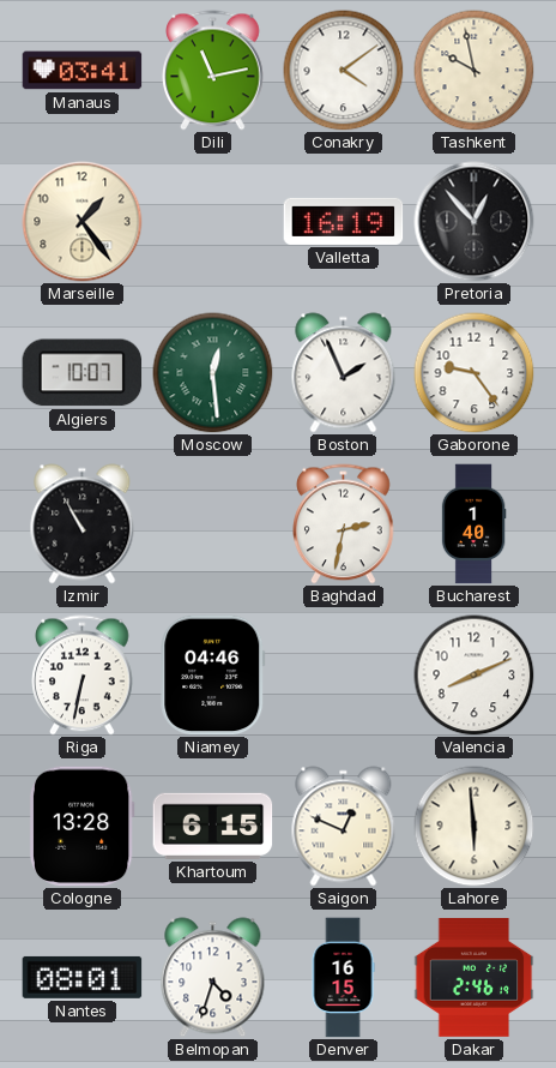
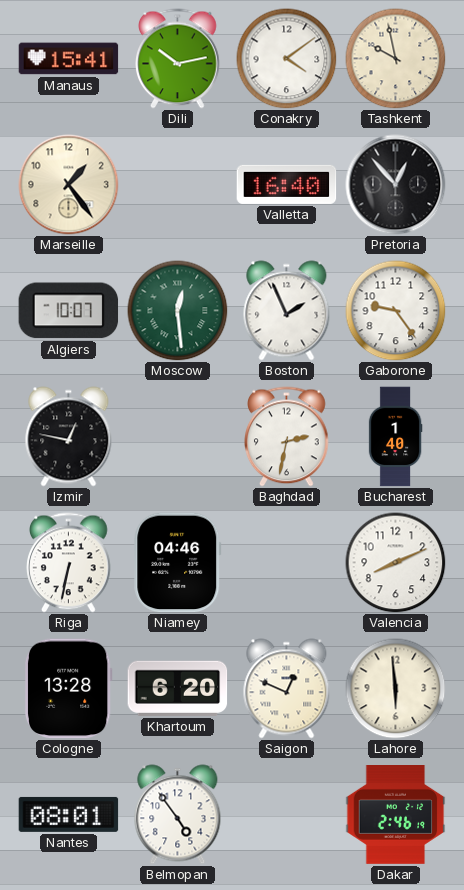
Manaus: 03:41 -> 15:41 (69, 59)
Dili: 11:13 -> 10:13 (178, 59)
Valletta: 16:19 -> 16:40 (287, 184)
Izmir: 10:55 -> 12:47 (69, 437)
Khartoum: 6:15 -> 6:20 (178, 688)
Belmopan: 4:33 -> 4:54 (178, 815)
Denver: 16:15 -> none (343, 978)
